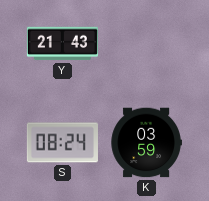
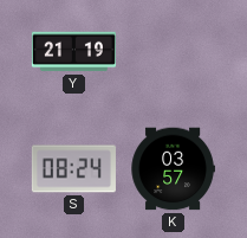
Y: 21:43 -> 21:19 (73, 52)
K: 03:59 -> 03:57 (173, 169)
